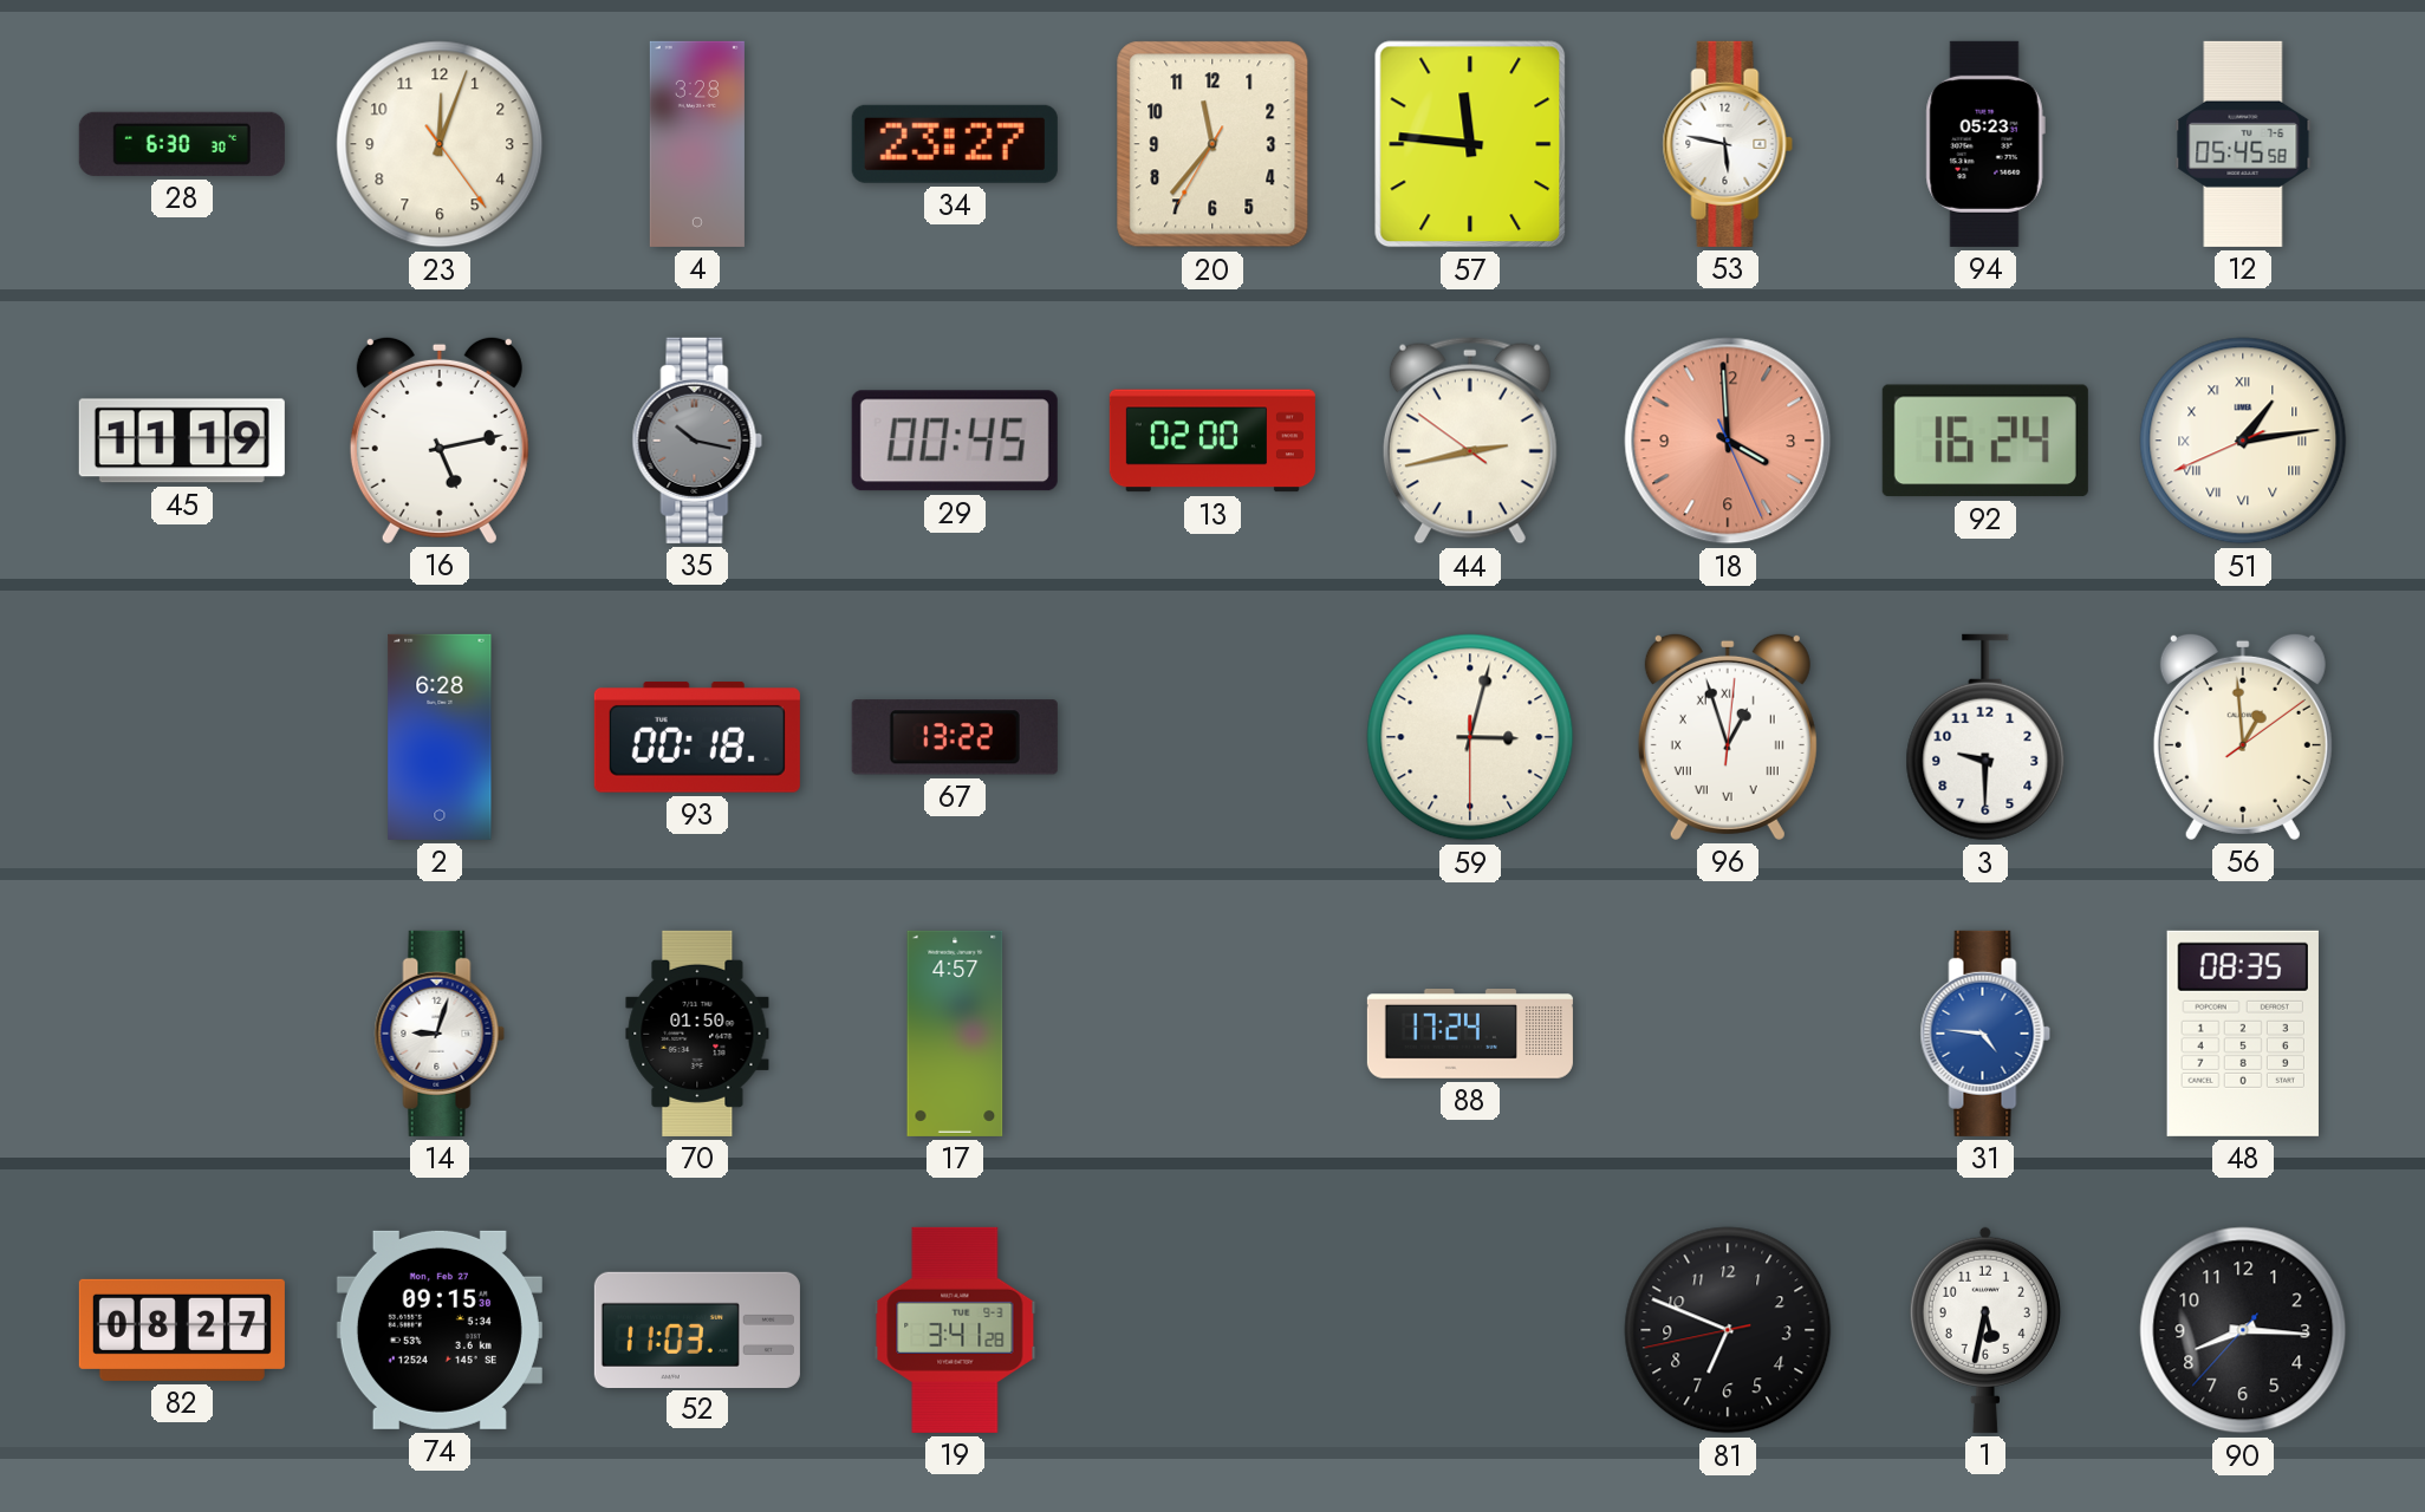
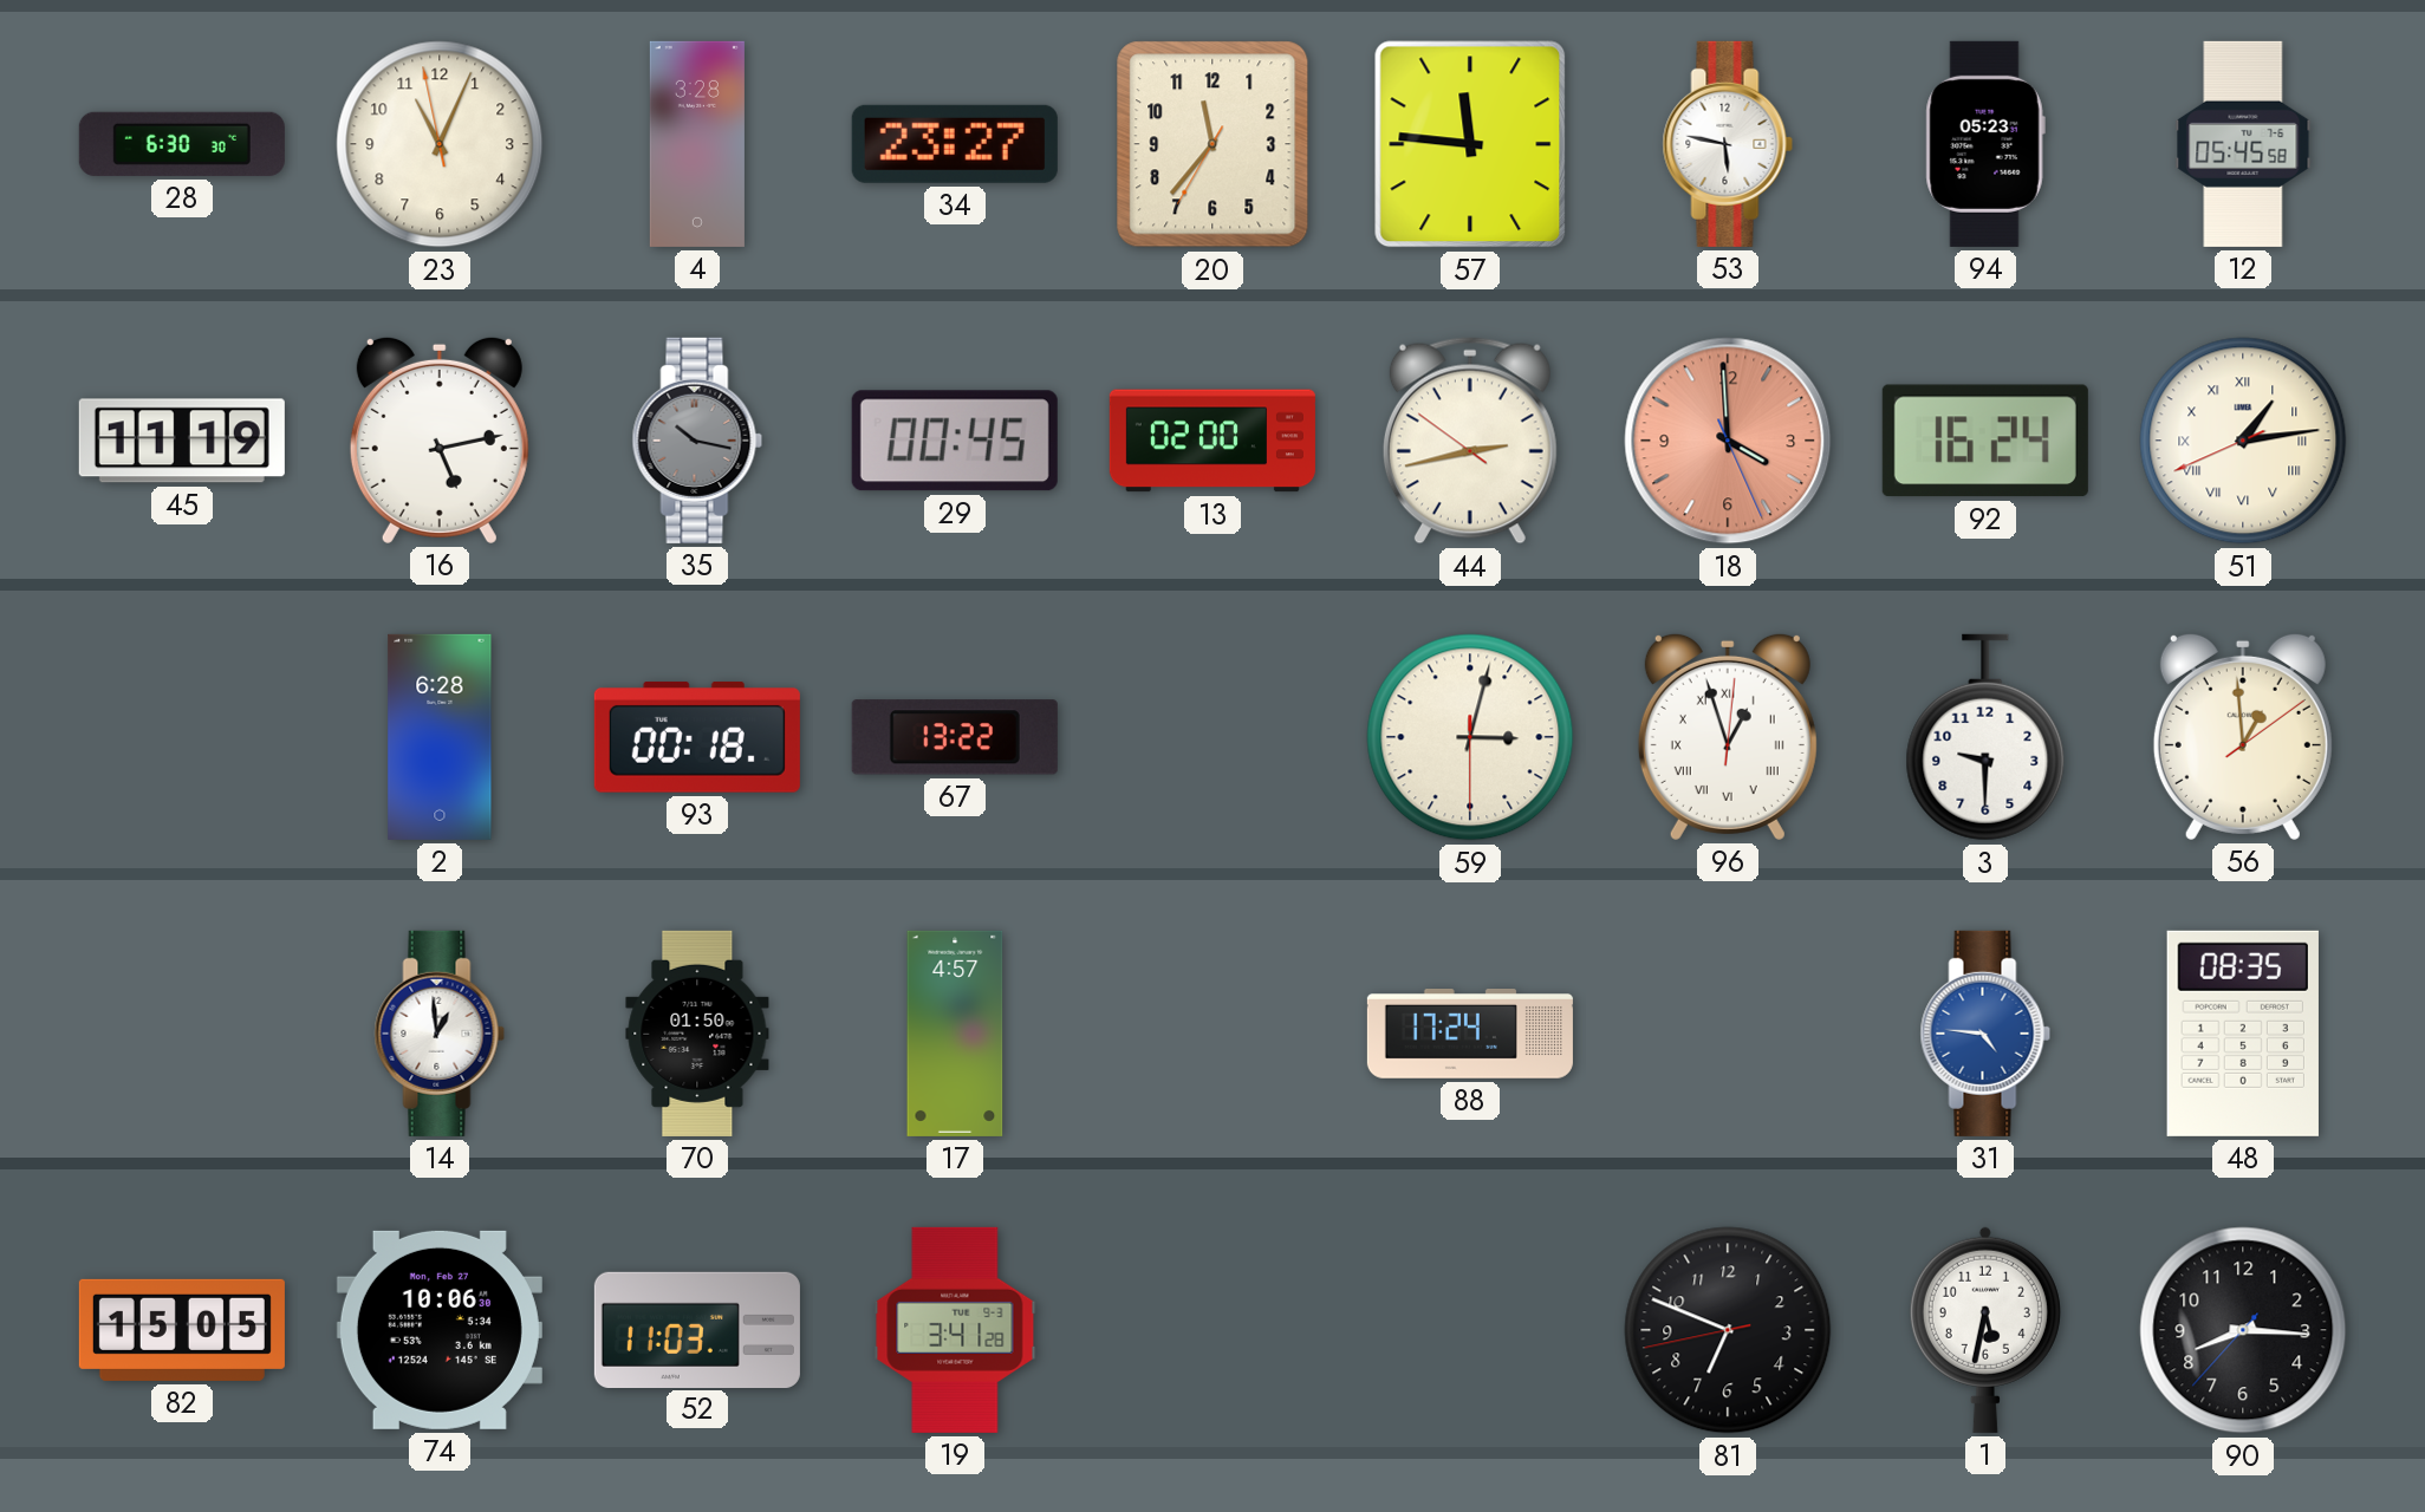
23: 12:03 -> 11:03 (440, 144)
14: 9:03 -> 12:59 (440, 1034)
82: 08:27 -> 15:05 (182, 1330)
74: 09:15 -> 10:06 (440, 1330)
